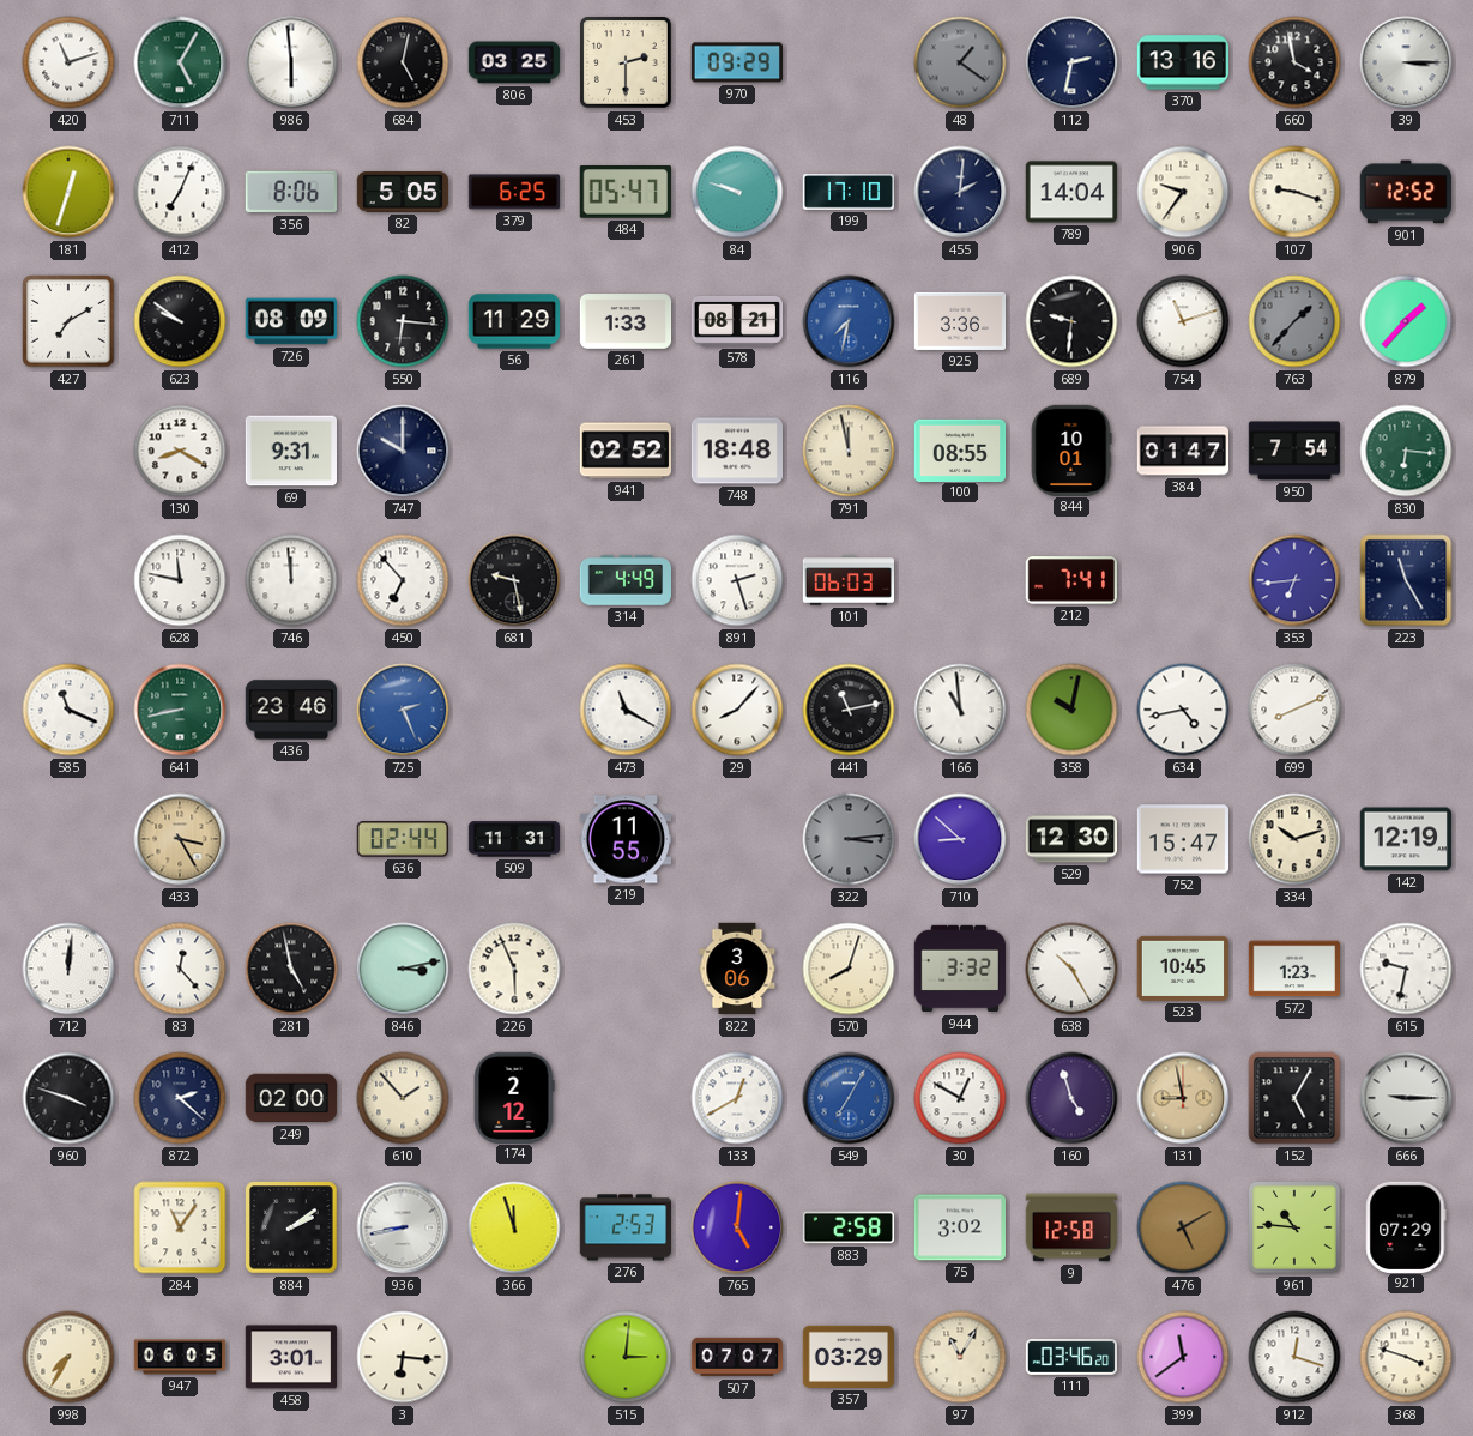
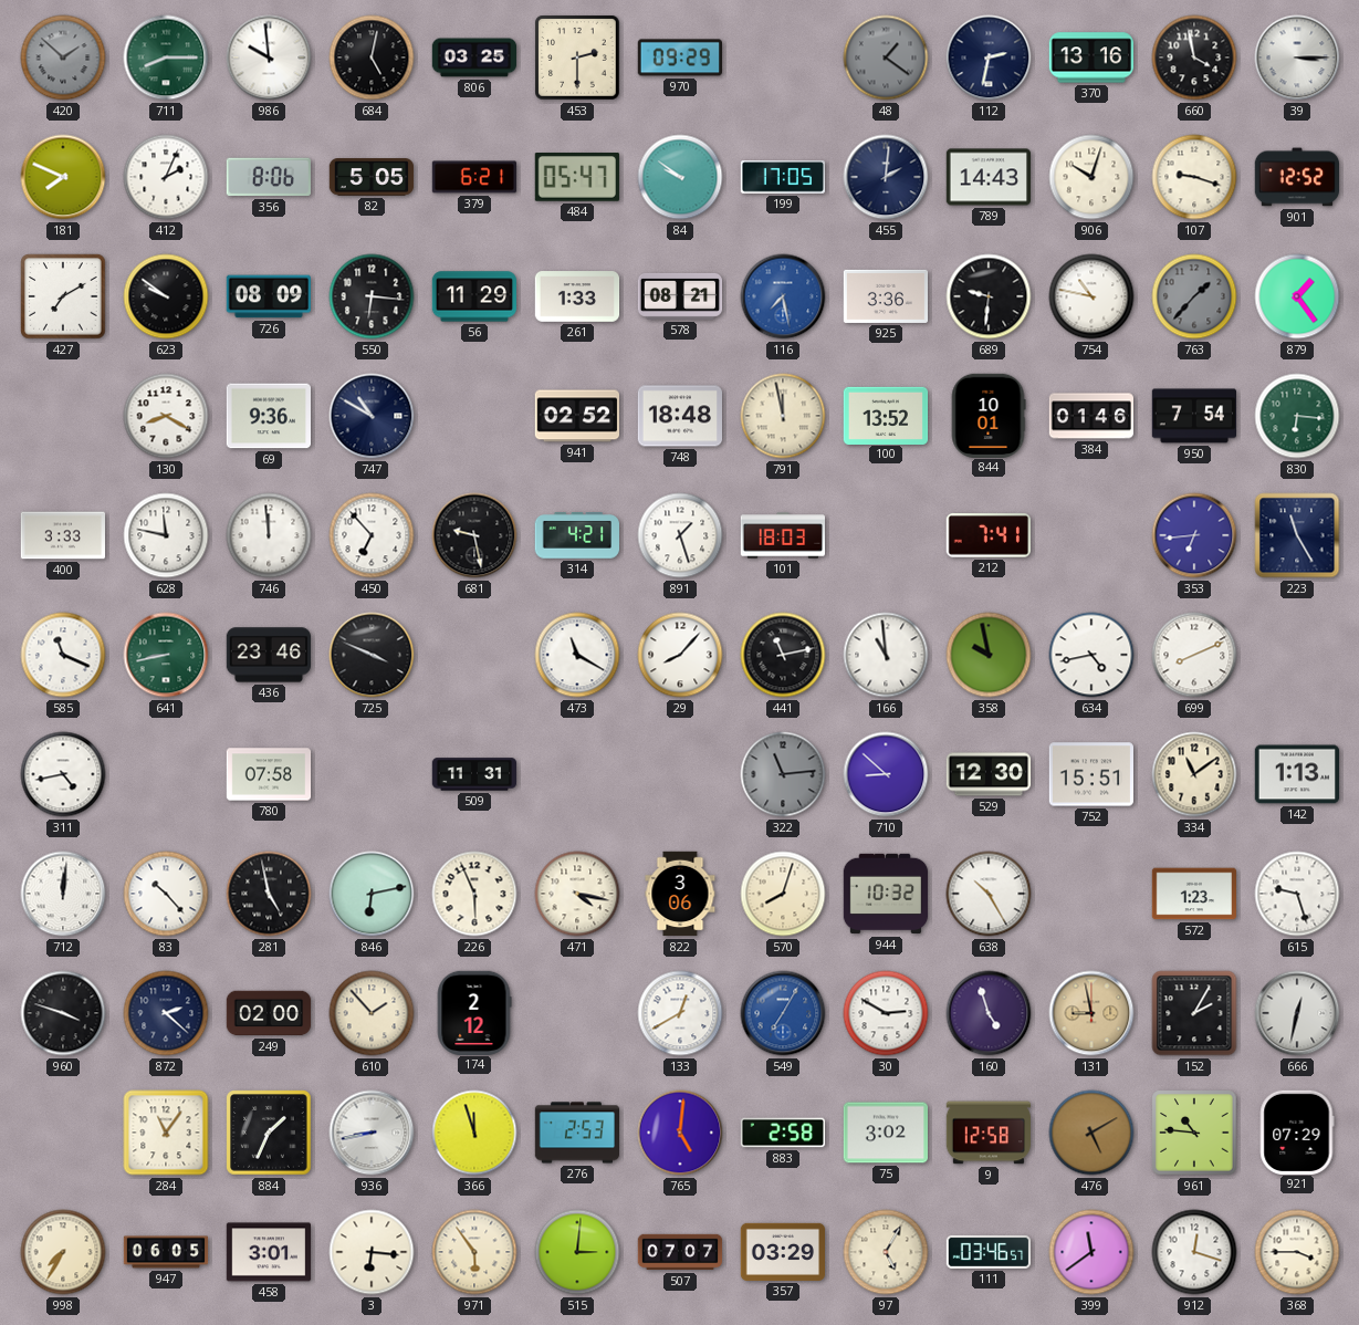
420: 11:12 -> 1:52 (63, 58)
420 dial: white -> grey (63, 58)
711: 5:05 -> 8:15 (166, 58)
986: 5:59 -> 9:59 (269, 58)
181: 12:33 -> 7:49 (63, 177)
412: 7:04 -> 2:04 (166, 177)
379: 6:25 -> 6:21 (474, 177)
84: 9:48 -> 9:51 (680, 177)
199: 17:10 -> 17:05 (782, 177)
789: 14:04 -> 14:43 (989, 177)
906: 9:36 -> 10:03 (1091, 177)
116: 7:32 -> 7:28 (783, 296)
754: 11:12 -> 10:47 (1091, 296)
879: 1:37 -> 1:24 (1297, 296)
69: 9:31 -> 9:36 (268, 416)
747: 10:00 -> 10:50 (372, 416)
100: 08:55 -> 13:52 (886, 415)
384: 01:47 -> 01:46 (1090, 416)
400: none -> 3:33 (63, 535)
314: 4:49 -> 4:21 (576, 535)
891: 2:27 -> 1:27 (680, 535)
101: 06:03 -> 18:03 (782, 535)
725: 2:26 -> 3:49 (372, 655)
725 dial: blue -> black (372, 655)
358: 10:02 -> 9:58 (989, 655)
311: none -> 4:43 (63, 774)
433: 3:25 -> none (180, 839)
780: none -> 07:58 (269, 774)
636: 02:44 -> none (402, 839)
219: 11:55 -> none (626, 839)
322: 3:14 -> 11:14 (783, 774)
752: 15:47 -> 15:51 (1090, 774)
334: 10:12 -> 11:09 (1194, 774)
142: 12:19 -> 1:13 (1296, 774)
83: 12:23 -> 10:23 (166, 894)
846: 3:13 -> 6:13 (372, 894)
471: none -> 4:17 (577, 894)
944: 3:32 -> 10:32 (886, 894)
523: 10:45 -> none (1182, 969)
615: 9:32 -> 9:27 (1297, 894)
30: 12:50 -> 2:50 (886, 1013)
152: 5:05 -> 2:05 (1194, 1013)
666: 9:15 -> 12:32 (1297, 1013)
884: 2:09 -> 1:34 (269, 1133)
971: none -> 5:54 (474, 1252)
97: 11:05 -> 5:05 (886, 1252)
111: 03:46:20 -> 03:46:57 (989, 1252)
368: 3:48 -> 3:45 (1297, 1252)
